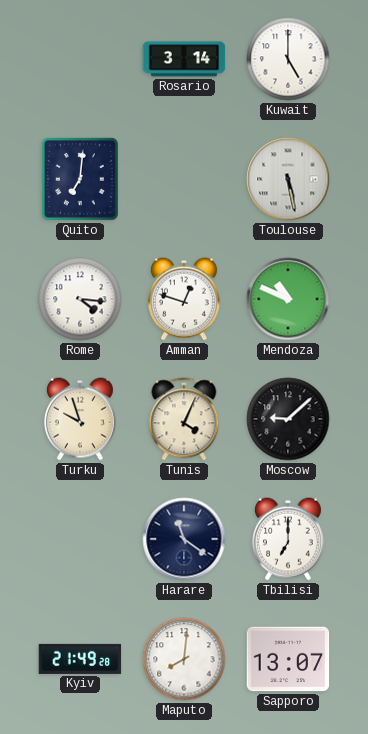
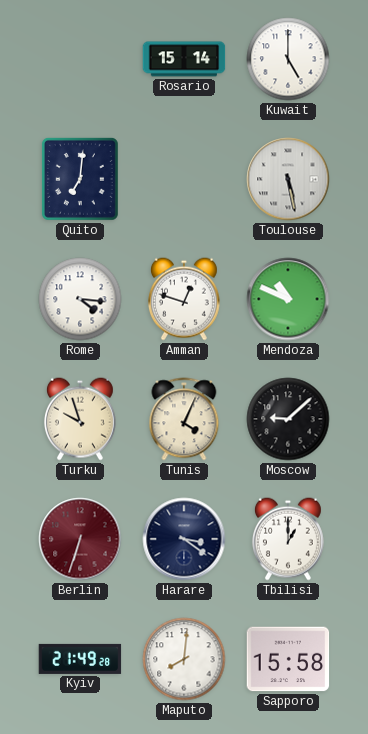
Rosario: 3:14 -> 15:14 (184, 59)
Berlin: none -> 6:33 (80, 539)
Harare: 11:21 -> 3:21 (184, 539)
Tbilisi: 7:00 -> 1:00 (288, 539)
Sapporo: 13:07 -> 15:58 (288, 659)
